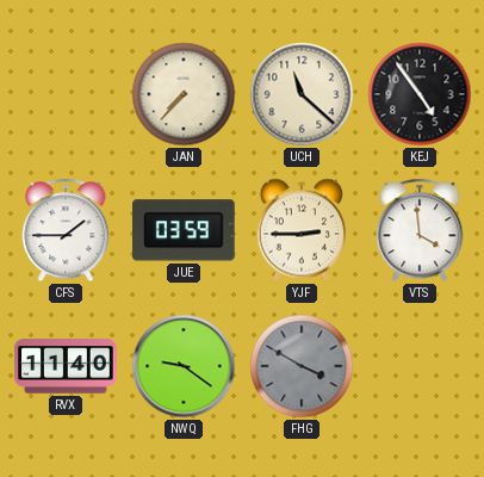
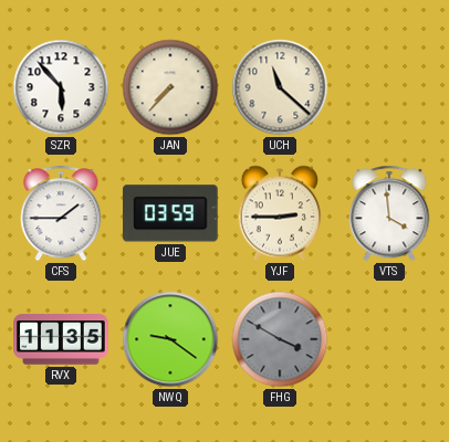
SZR: none -> 5:53 (61, 87)
KEJ: 4:54 -> none (420, 94)
RVX: 11:40 -> 11:35 (61, 339)
